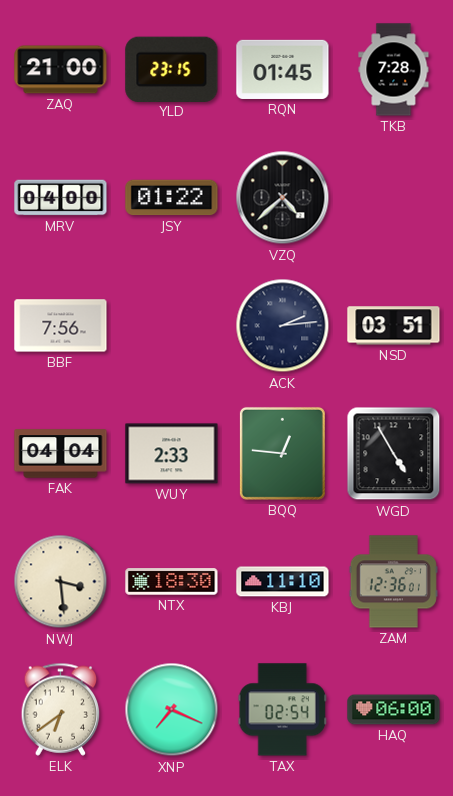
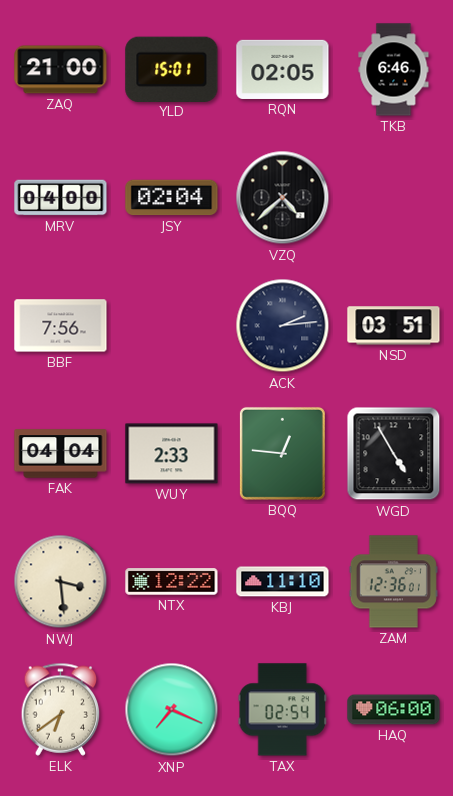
YLD: 23:15 -> 15:01 (172, 69)
RQN: 01:45 -> 02:05 (283, 69)
TKB: 7:28 -> 6:46 (394, 70)
JSY: 01:22 -> 02:04 (172, 198)
NTX: 18:30 -> 12:22 (172, 582)
